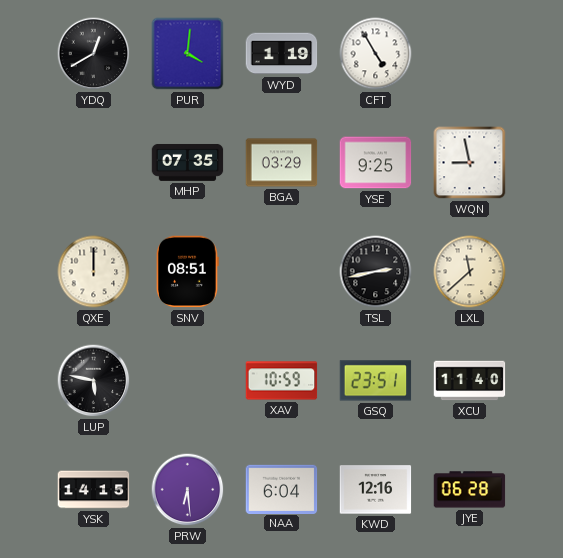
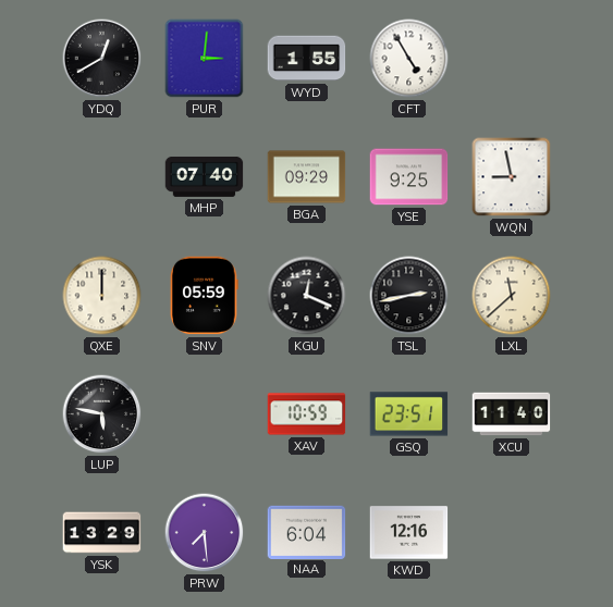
PUR: 4:01 -> 3:01 (205, 59)
WYD: 1:19 -> 1:55 (307, 59)
MHP: 07:35 -> 07:40 (205, 176)
BGA: 03:29 -> 09:29 (307, 177)
SNV: 08:51 -> 05:59 (205, 296)
KGU: none -> 12:19 (307, 296)
YSK: 14:15 -> 13:29 (102, 533)
PRW: 6:29 -> 7:29 (205, 533)
JYE: 06:28 -> none (470, 490)
